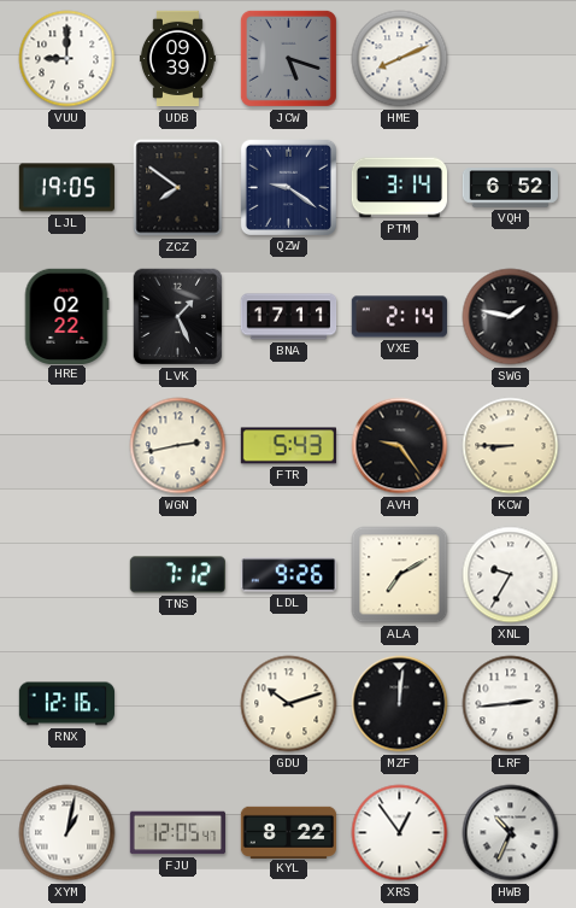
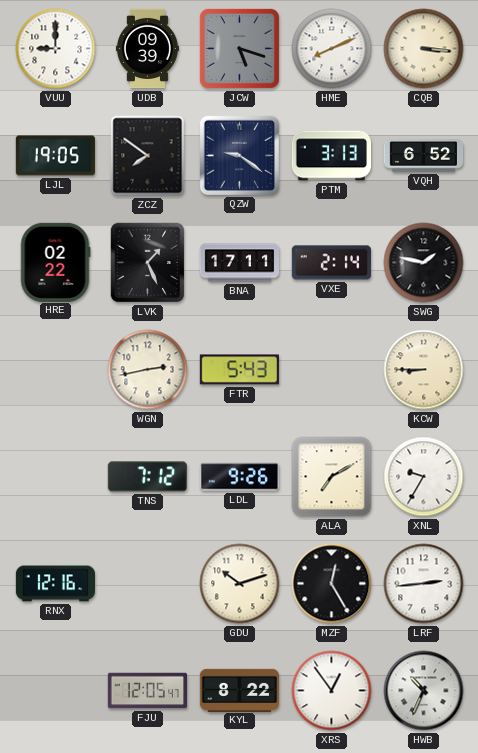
CQB: none -> 3:16 (424, 49)
PTM: 3:14 -> 3:13 (331, 156)
AVH: 9:24 -> none (400, 446)
MZF: 12:01 -> 12:25 (332, 584)
XYM: 1:02 -> none (67, 833)
